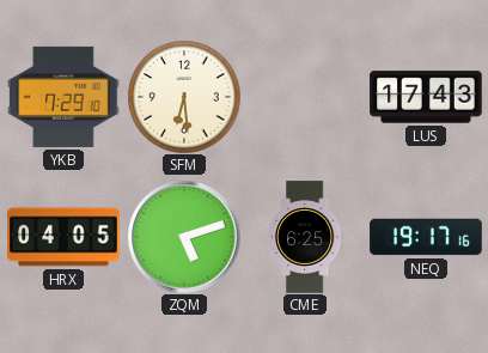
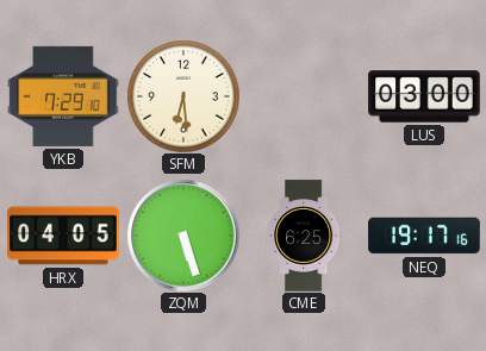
LUS: 17:43 -> 03:00 (424, 96)
ZQM: 5:12 -> 5:27 (183, 236)
